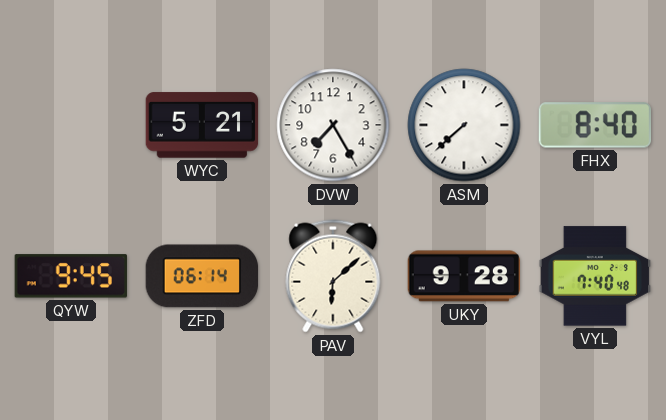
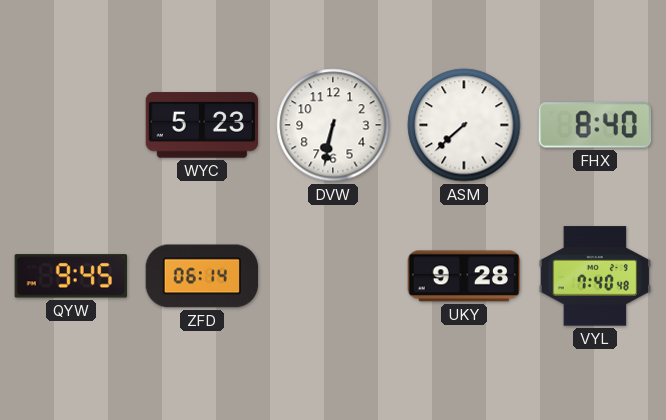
WYC: 5:21 -> 5:23 (202, 125)
DVW: 7:25 -> 6:32 (333, 125)
PAV: 6:08 -> none (333, 276)
